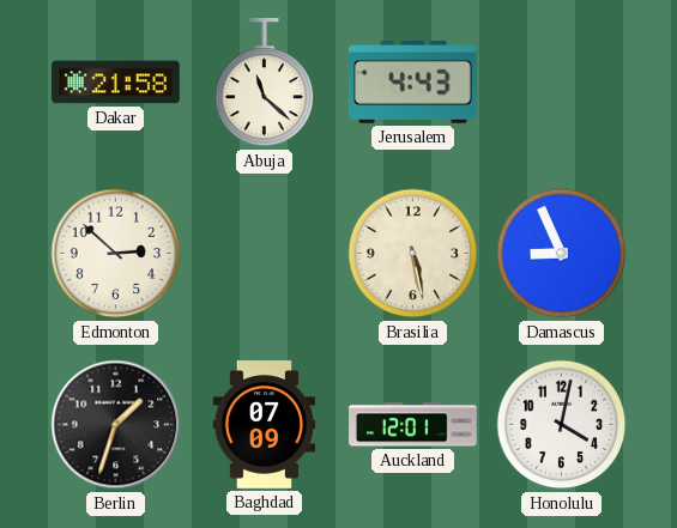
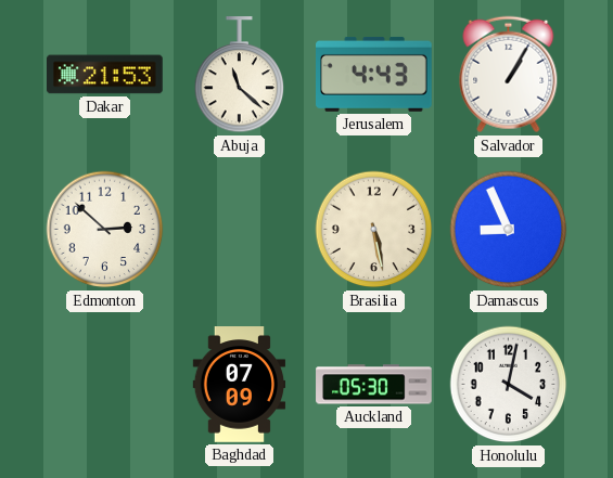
Dakar: 21:58 -> 21:53 (105, 75)
Salvador: none -> 1:05 (509, 75)
Berlin: 1:33 -> none (116, 425)
Auckland: 12:01 -> 05:30 (374, 385)
